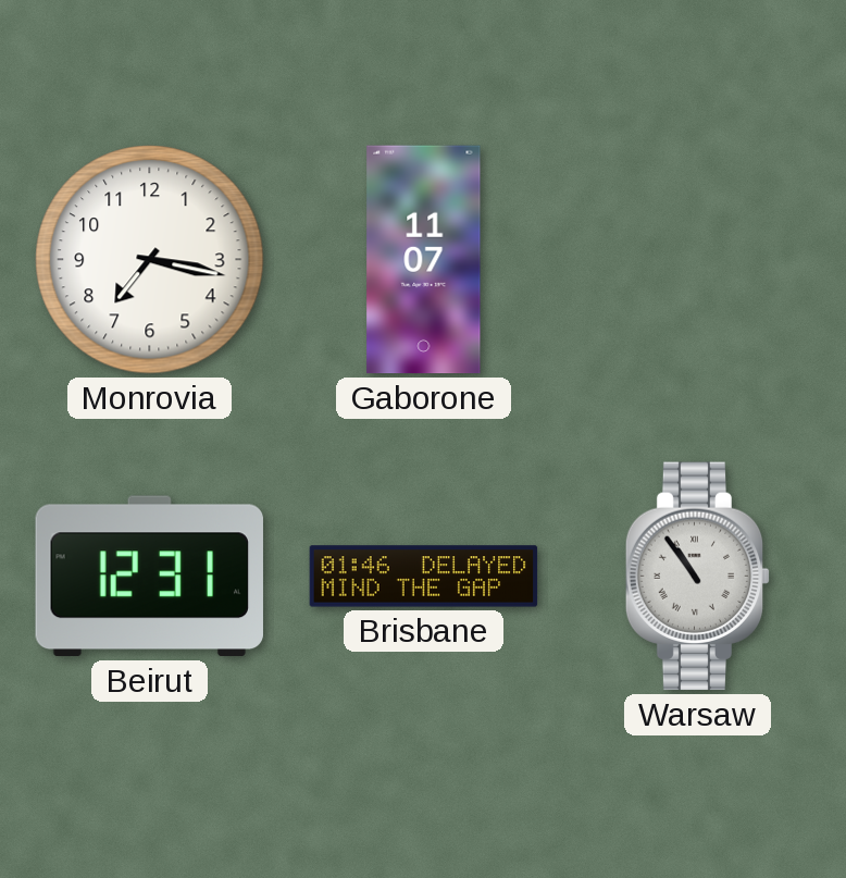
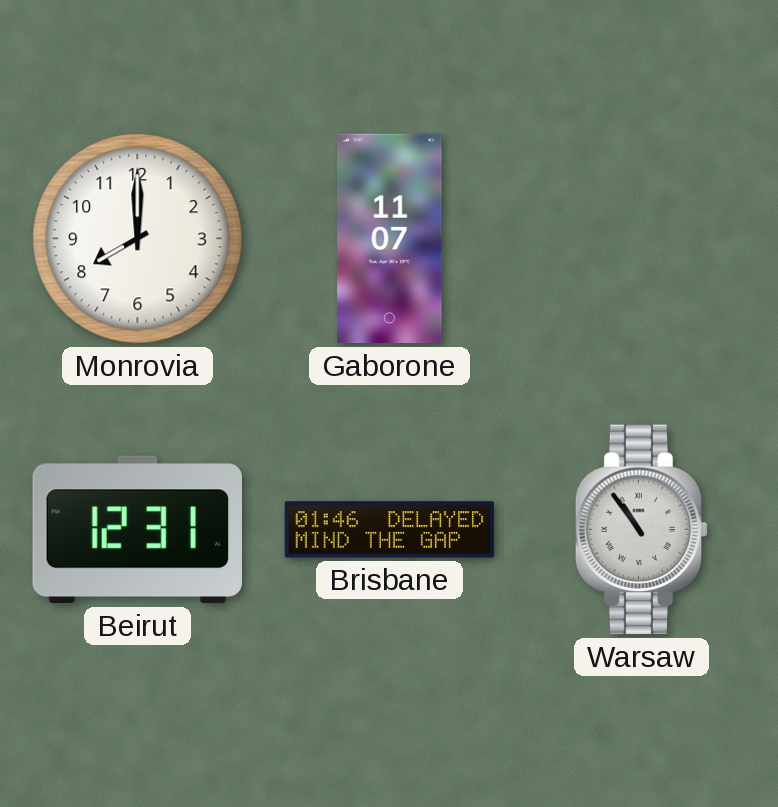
Monrovia: 7:17 -> 8:00 (138, 239)
